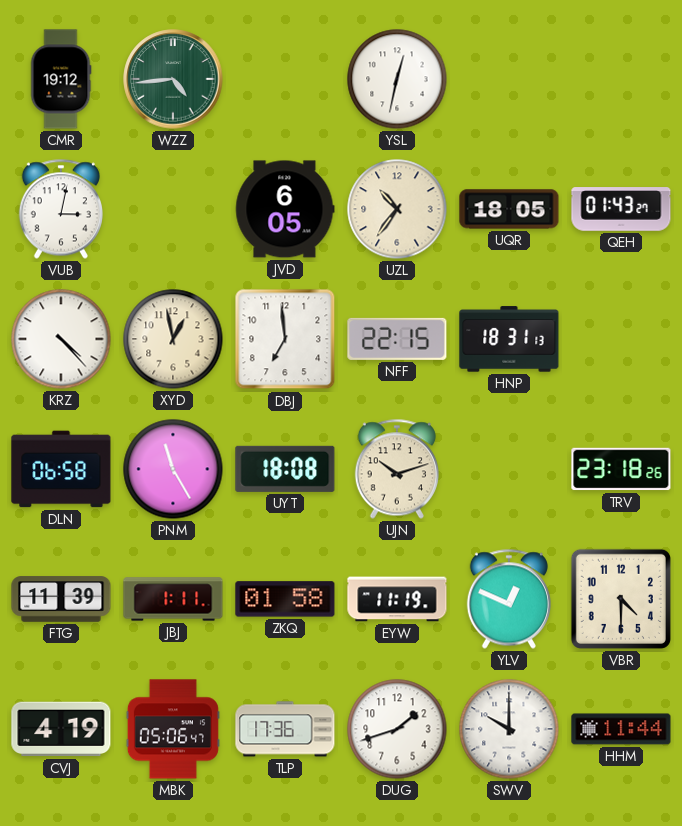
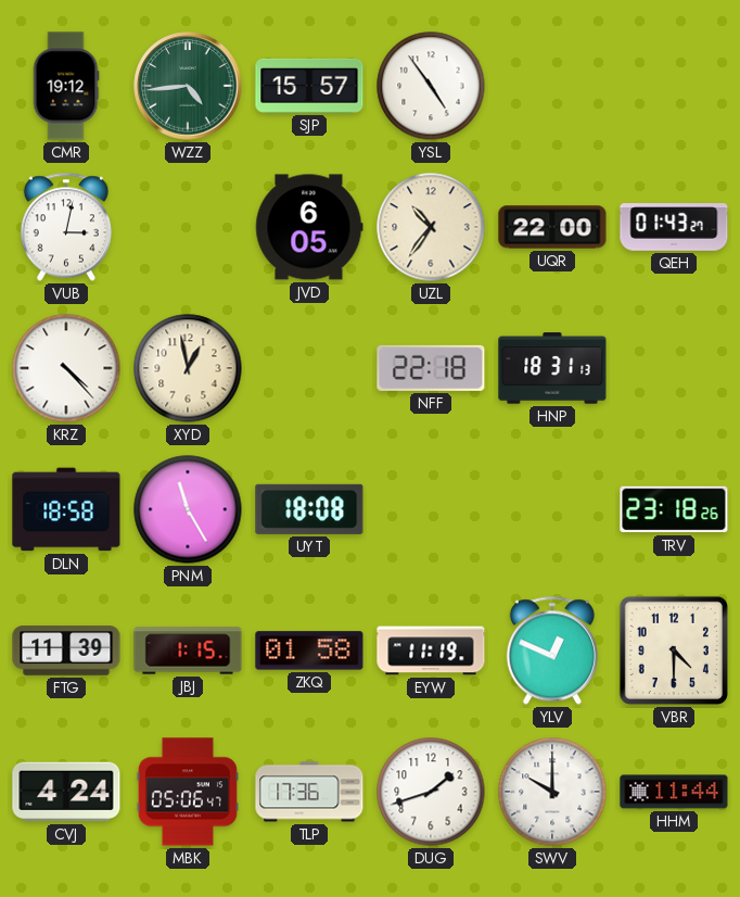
SJP: none -> 15:57 (309, 86)
YSL: 12:32 -> 4:54 (431, 86)
UQR: 18:05 -> 22:00 (552, 227)
DBJ: 6:59 -> none (285, 339)
NFF: 22:15 -> 22:18 (431, 368)
DLN: 06:58 -> 18:58 (66, 509)
UJN: 10:12 -> none (397, 469)
JBJ: 1:11 -> 1:15 (188, 650)
CVJ: 4:19 -> 4:24 (66, 792)
